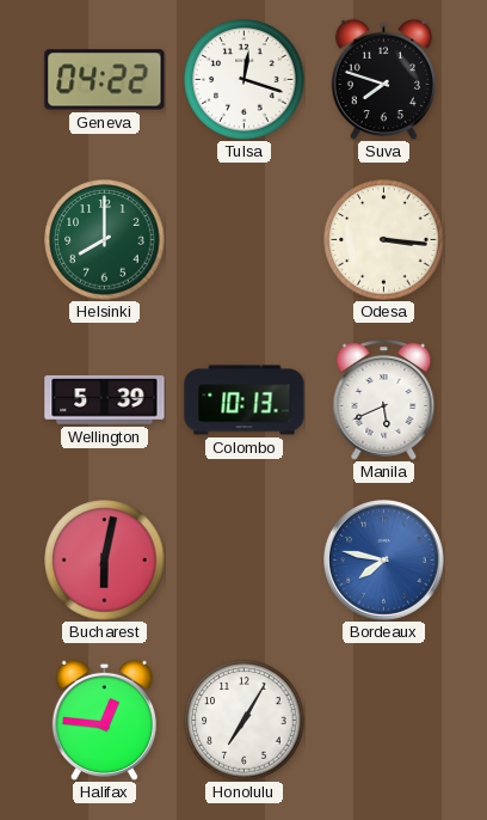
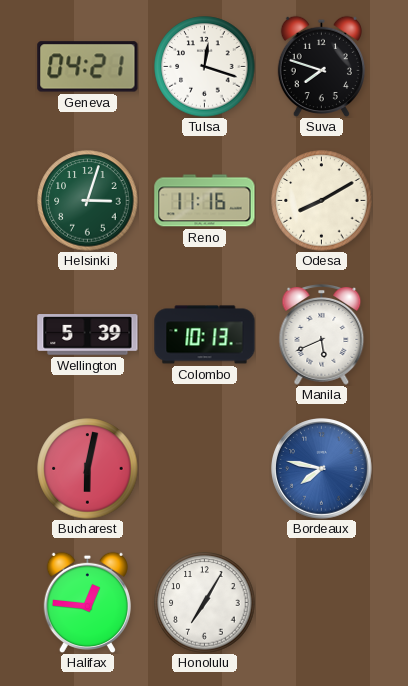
Geneva: 04:22 -> 04:21 (88, 67)
Helsinki: 8:00 -> 3:03 (88, 201)
Reno: none -> 11:16 (205, 201)
Odesa: 3:16 -> 8:10 (322, 201)
